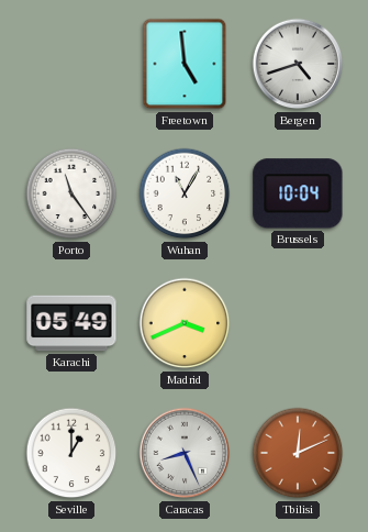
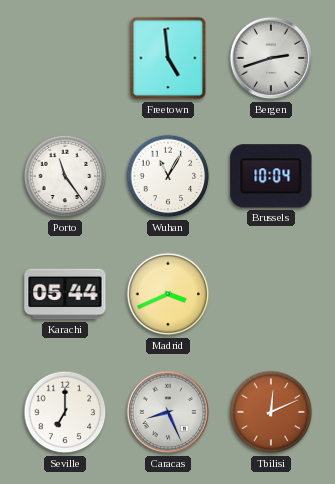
Bergen: 4:42 -> 2:42 (271, 58)
Karachi: 05:49 -> 05:44 (65, 294)
Seville: 1:00 -> 7:00 (65, 412)
